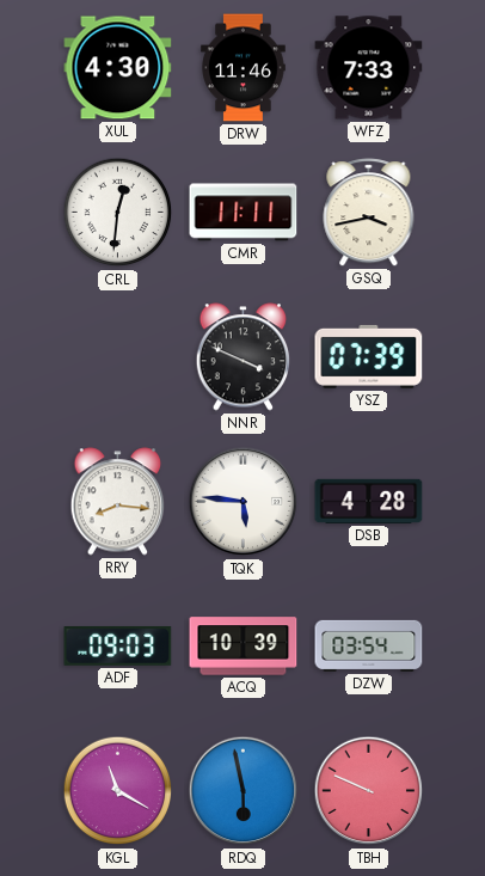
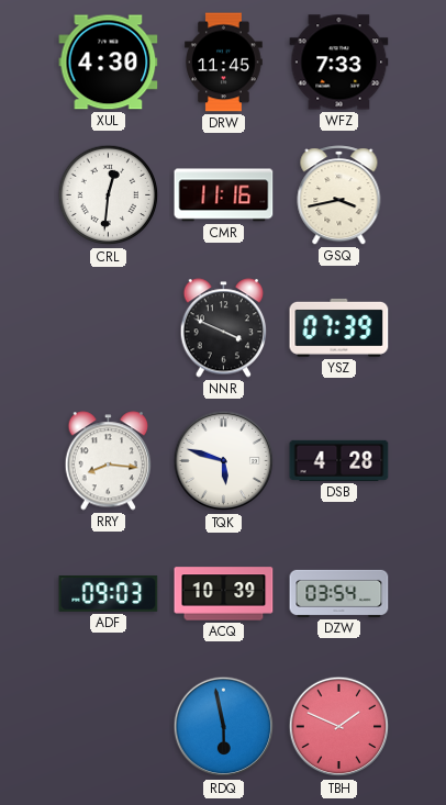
DRW: 11:46 -> 11:45 (224, 63)
CMR: 11:11 -> 11:16 (224, 195)
TQK: 5:46 -> 5:48 (224, 461)
KGL: 11:20 -> none (118, 791)
TBH: 9:49 -> 1:49 (339, 727)
